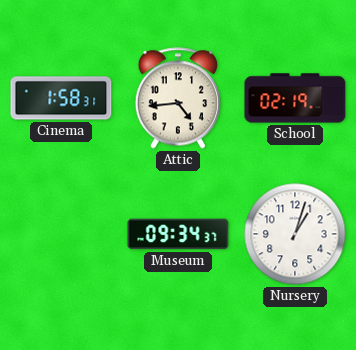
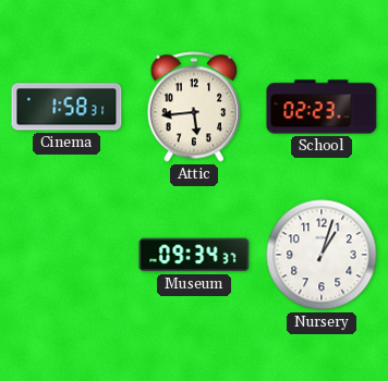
Attic: 4:44 -> 5:44 (194, 107)
School: 02:19 -> 02:23 (322, 107)
